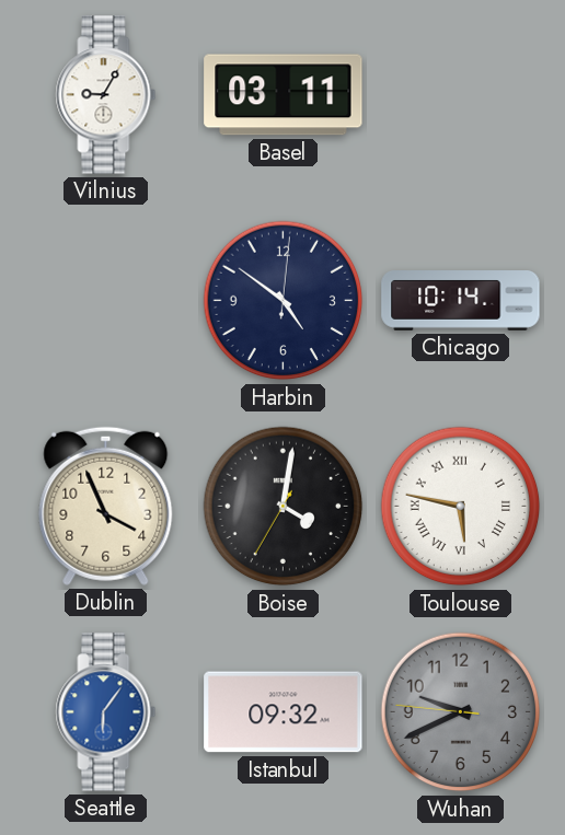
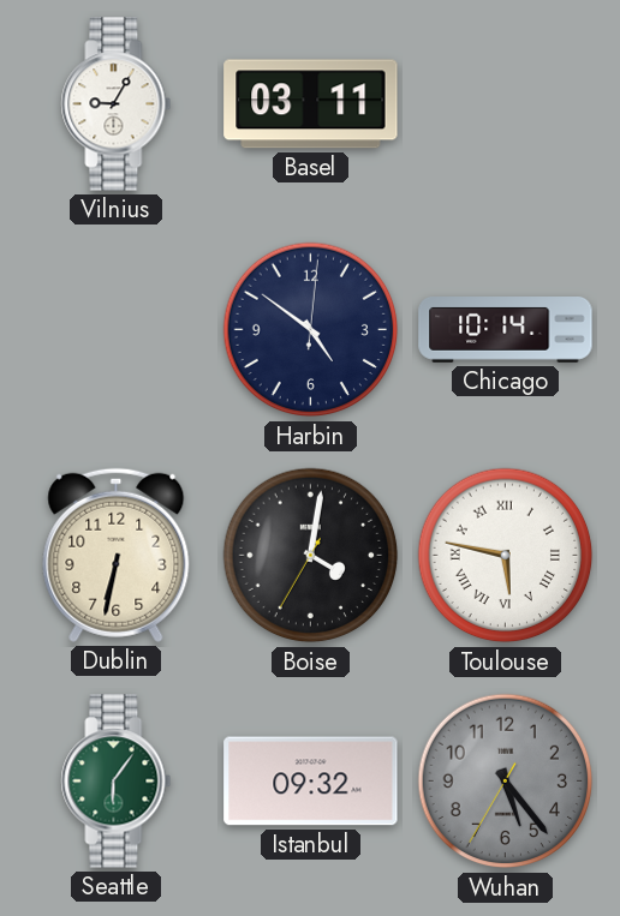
Dublin: 3:56 -> 6:32 (117, 555)
Seattle dial: blue -> green (117, 782)
Wuhan: 9:40 -> 5:23 (506, 782)
